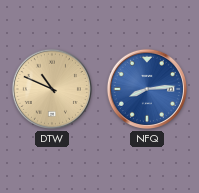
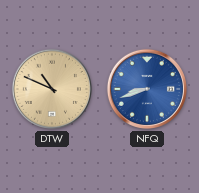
NFQ: 8:14 -> 8:42 (147, 89)
